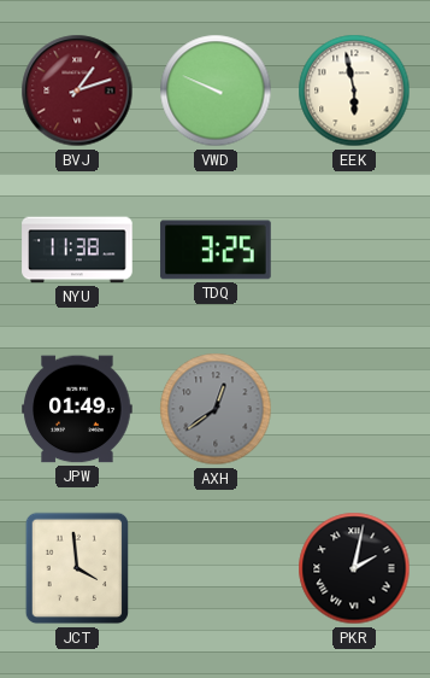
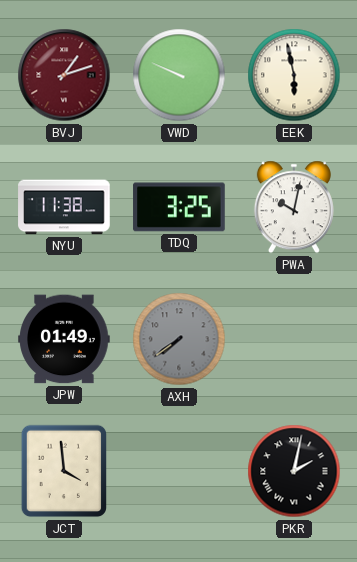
PWA: none -> 10:02 (294, 207)
AXH: 12:39 -> 7:39 (179, 339)
